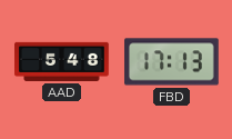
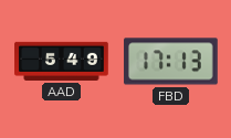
AAD: 5:48 -> 5:49 (62, 61)
